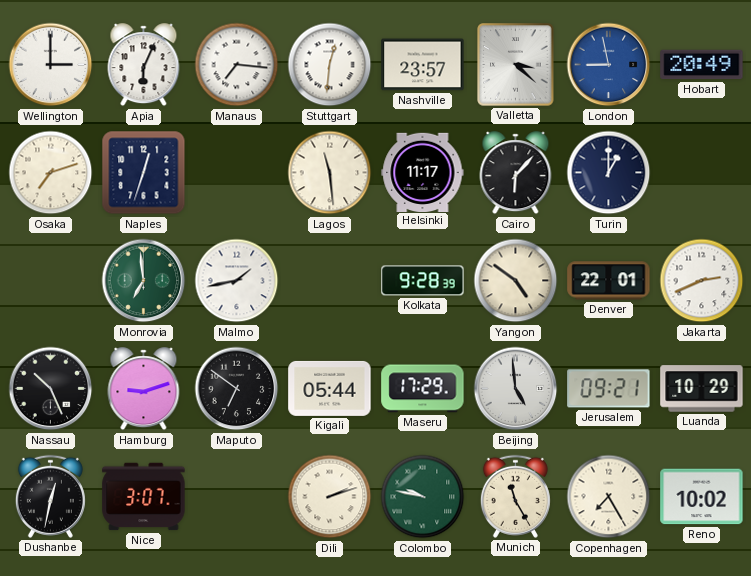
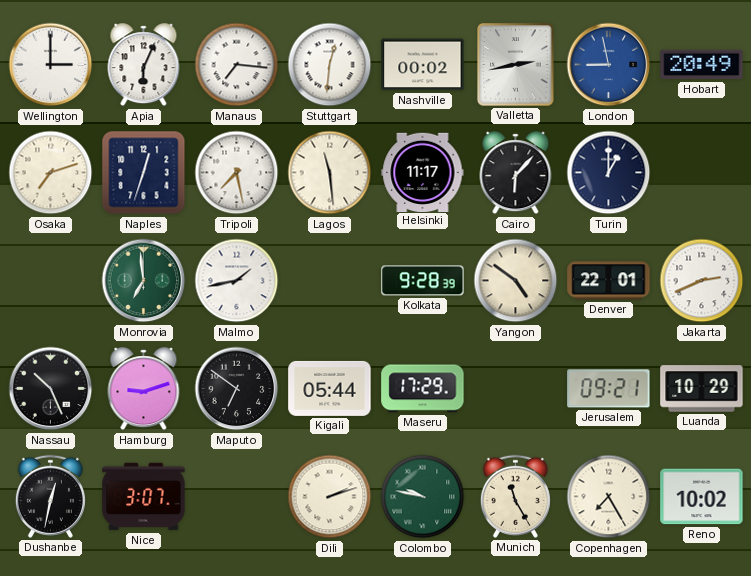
Nashville: 23:57 -> 00:02 (423, 65)
Valletta: 3:22 -> 2:43 (516, 65)
Tripoli: none -> 7:28 (237, 173)
Beijing: 4:59 -> none (516, 389)
